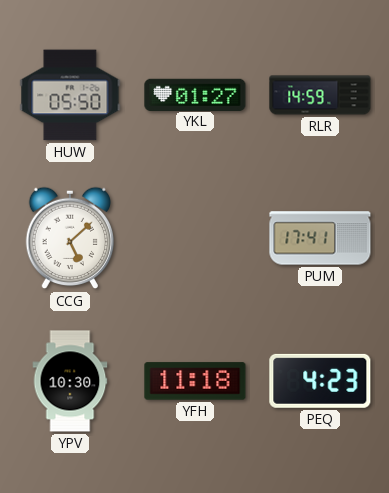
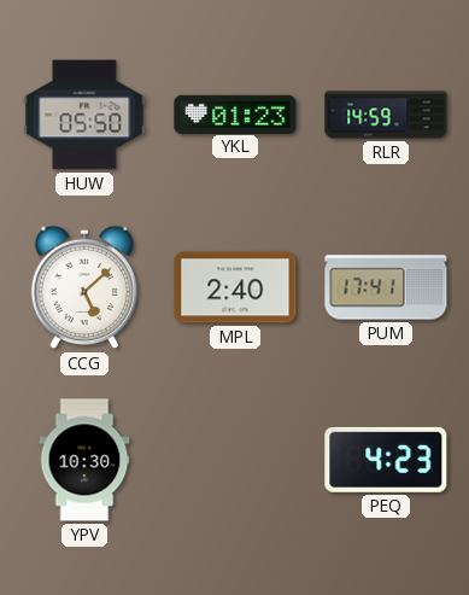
YKL: 01:27 -> 01:23 (235, 113)
MPL: none -> 2:40 (235, 287)
YFH: 11:18 -> none (195, 381)
